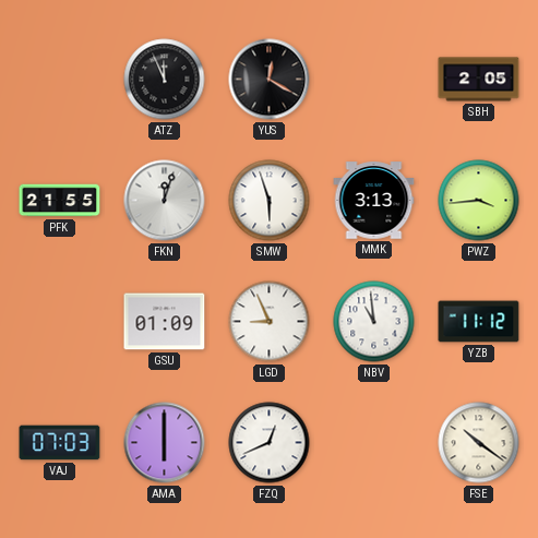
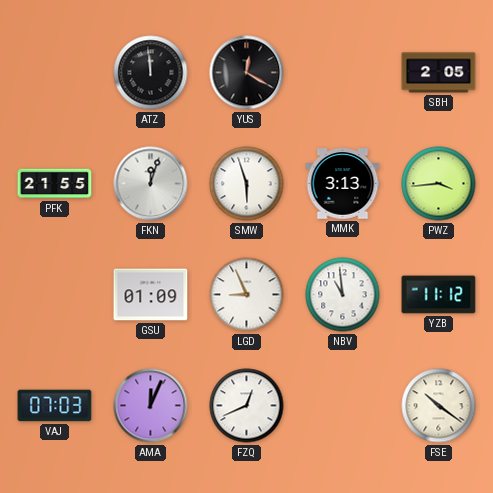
ATZ: 11:56 -> 11:59 (151, 73)
AMA: 6:00 -> 12:04 (151, 406)
